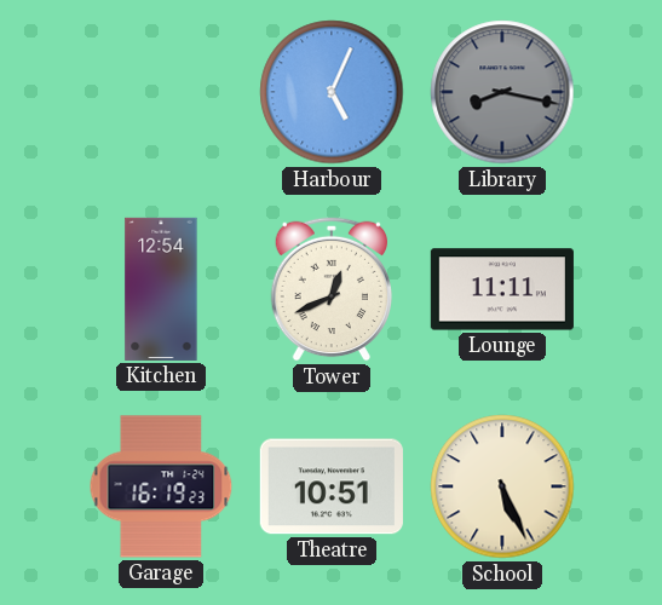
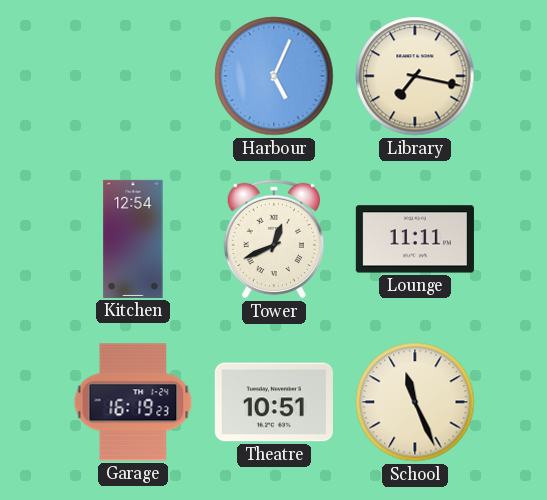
Library: 8:17 -> 7:17 (415, 76)
Library dial: grey -> cream (415, 76)
School: 5:26 -> 11:26 (415, 402)
